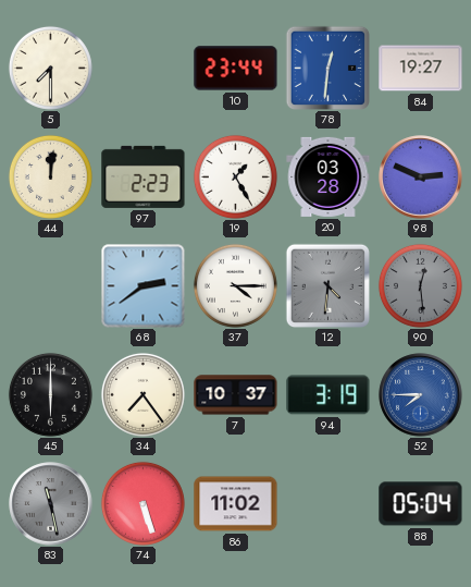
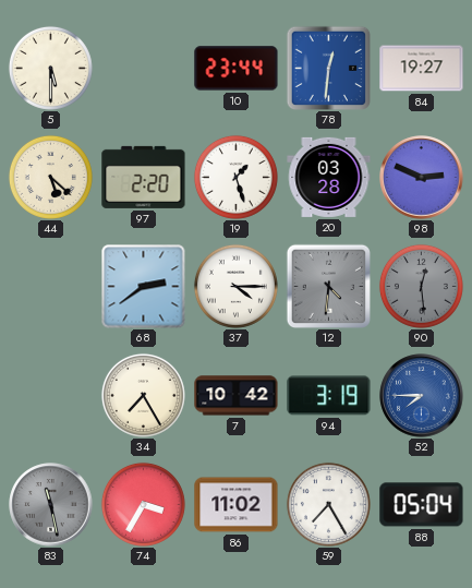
5: 7:30 -> 5:30 (50, 68)
44: 12:01 -> 5:22 (50, 177)
97: 2:23 -> 2:20 (144, 177)
19: 1:25 -> 1:27 (235, 177)
45: 6:00 -> none (50, 394)
34: 7:24 -> 7:25 (143, 395)
7: 10:37 -> 10:42 (237, 396)
74: 5:27 -> 3:35 (143, 504)
59: none -> 7:25 (328, 504)
